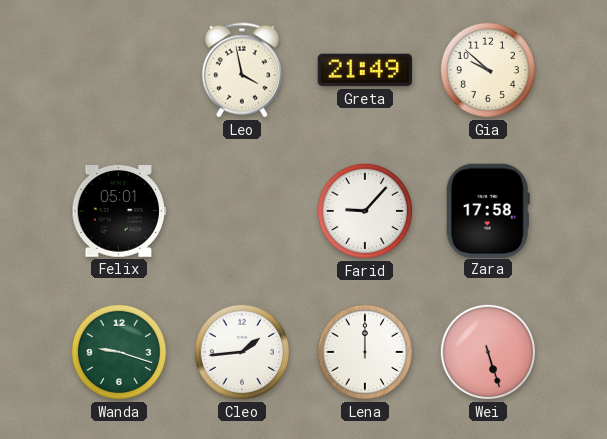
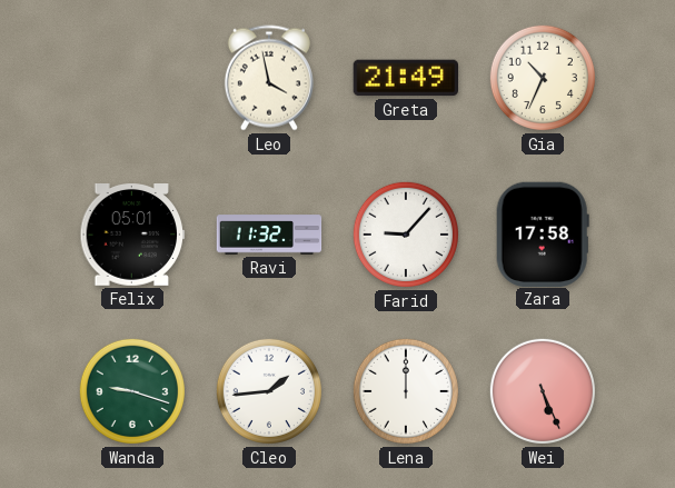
Gia: 9:52 -> 10:34 (543, 78)
Ravi: none -> 11:32 (269, 235)
Wei: 5:27 -> 5:26 (543, 391)
